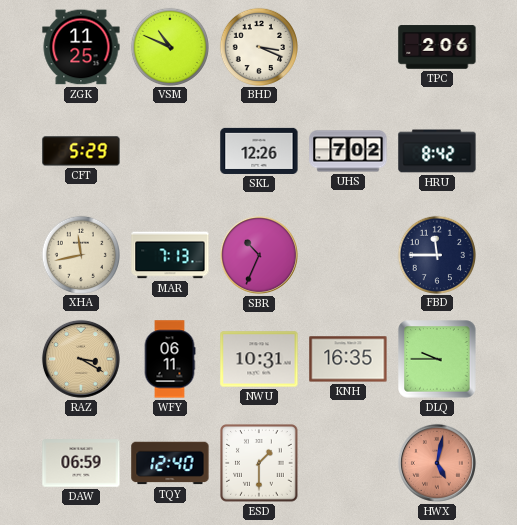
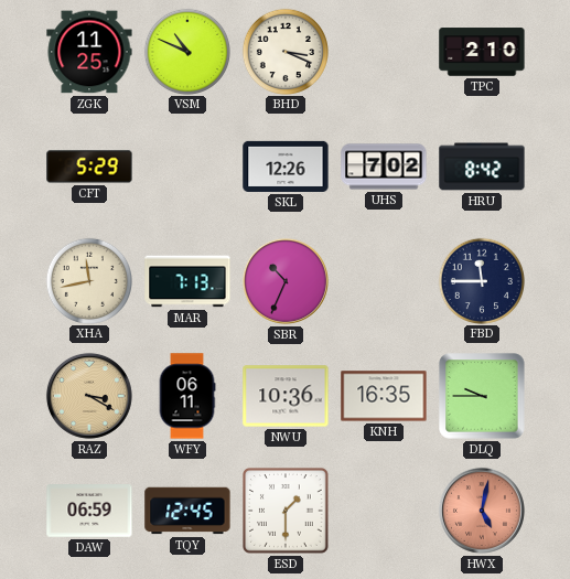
TPC: 2:06 -> 2:10 (482, 52)
NWU: 10:31 -> 10:36 (286, 396)
TQY: 12:40 -> 12:45 (187, 511)
